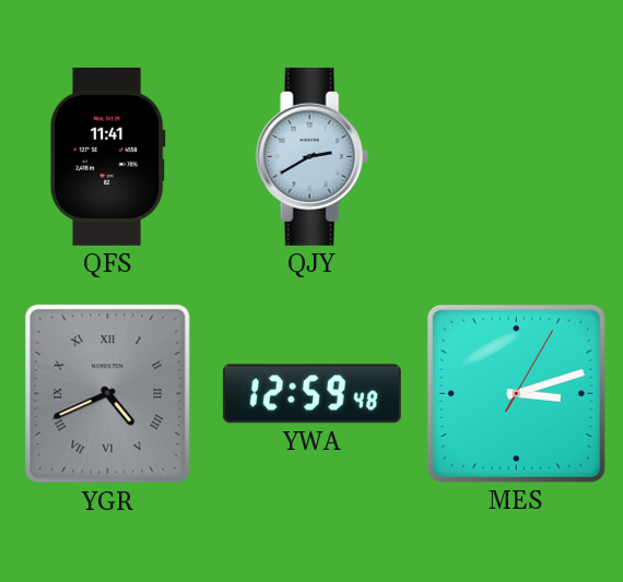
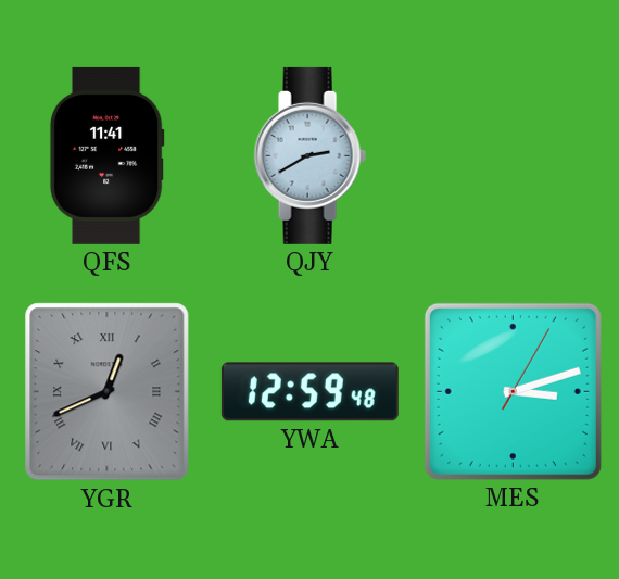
YGR: 4:41 -> 12:41 (108, 392)
